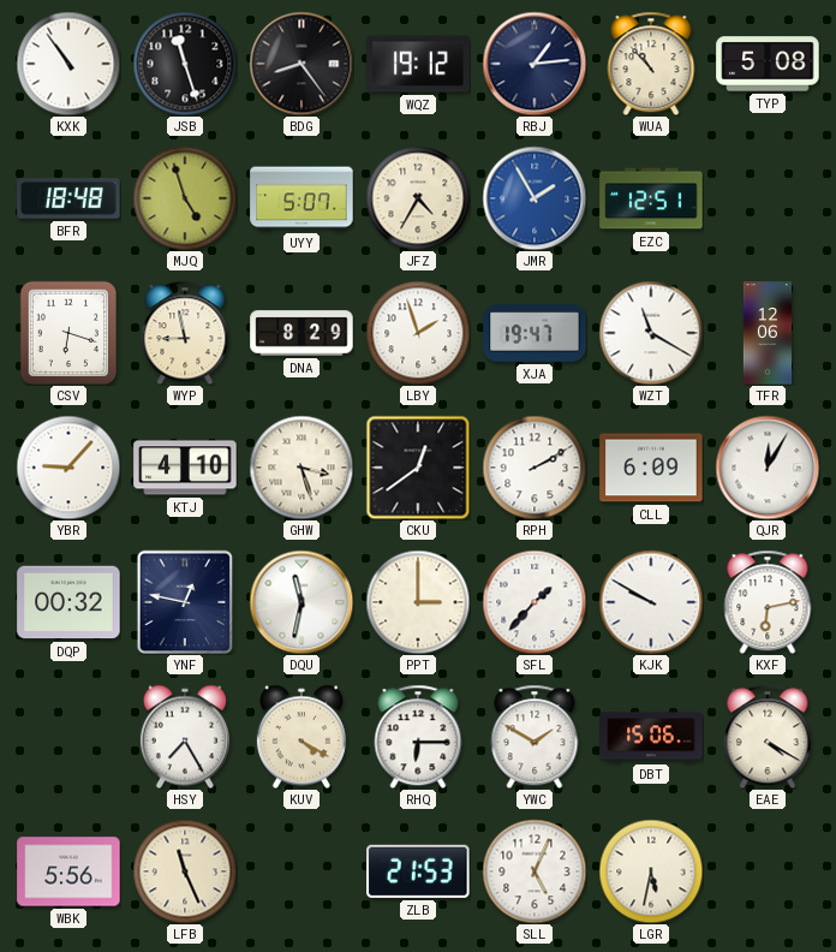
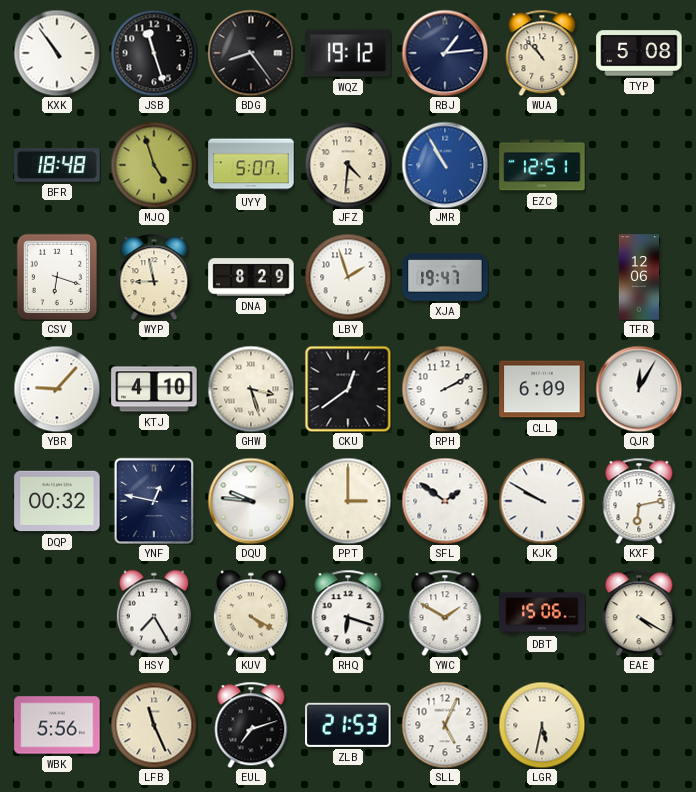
JFZ: 4:35 -> 4:31 (348, 165)
JMR: 1:55 -> 10:55 (445, 165)
WZT: 11:20 -> none (651, 333)
DQU: 11:32 -> 9:46 (251, 501)
SFL: 1:37 -> 1:51 (445, 501)
RHQ: 6:15 -> 6:18 (348, 613)
EUL: none -> 7:12 (251, 725)
